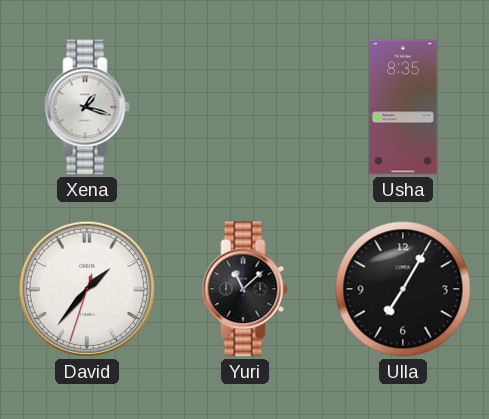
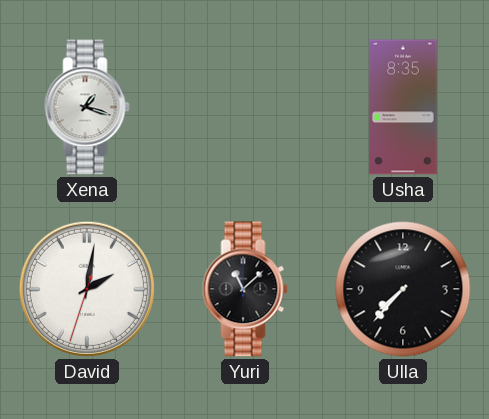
David: 1:36 -> 2:01 (87, 289)
Ulla: 7:05 -> 7:37 (403, 289)
